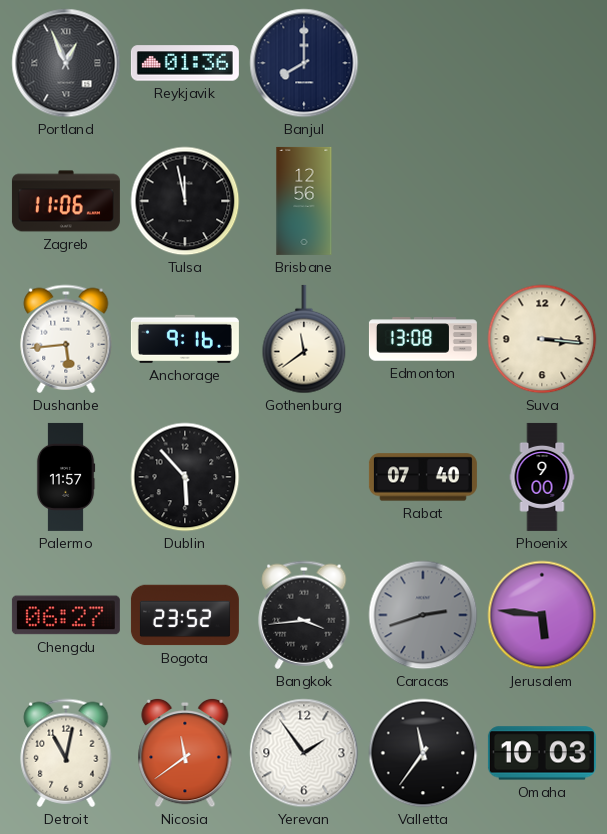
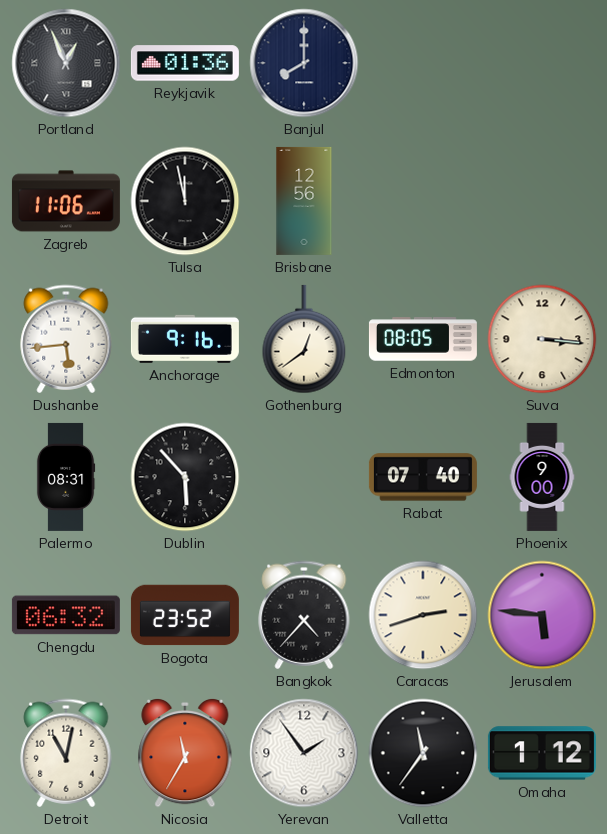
Gothenburg: 11:39 -> 12:39 (304, 339)
Edmonton: 13:08 -> 08:05 (423, 339)
Palermo: 11:57 -> 08:31 (66, 477)
Chengdu: 06:27 -> 06:32 (66, 615)
Bangkok: 3:44 -> 4:37 (304, 615)
Caracas dial: grey -> cream (423, 615)
Nicosia: 11:39 -> 11:35 (185, 753)
Omaha: 10:03 -> 1:12 (542, 753)
